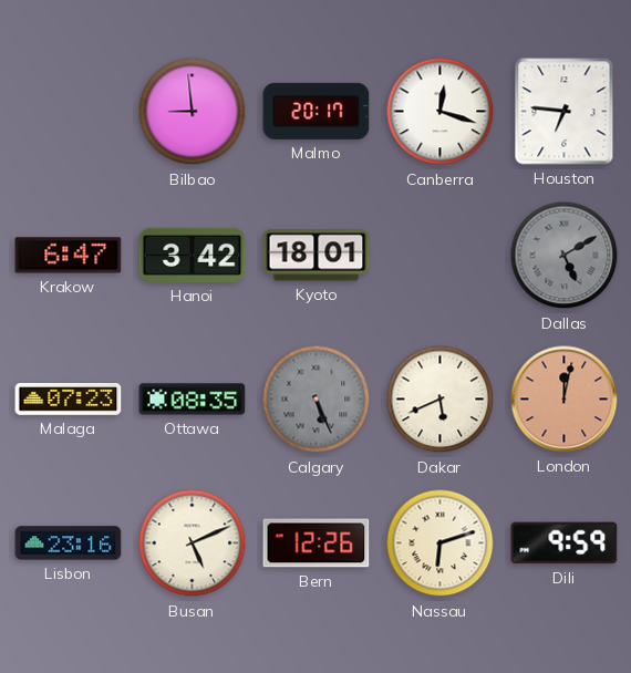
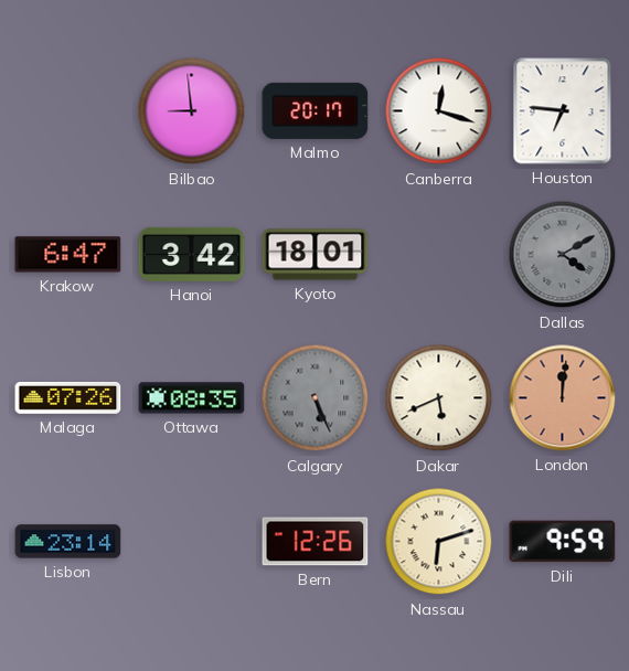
Dallas: 5:10 -> 4:10 (563, 255)
Malaga: 07:23 -> 07:26 (68, 398)
London: 12:02 -> 12:01 (563, 398)
Lisbon: 23:16 -> 23:14 (68, 542)
Busan: 5:11 -> none (193, 543)
